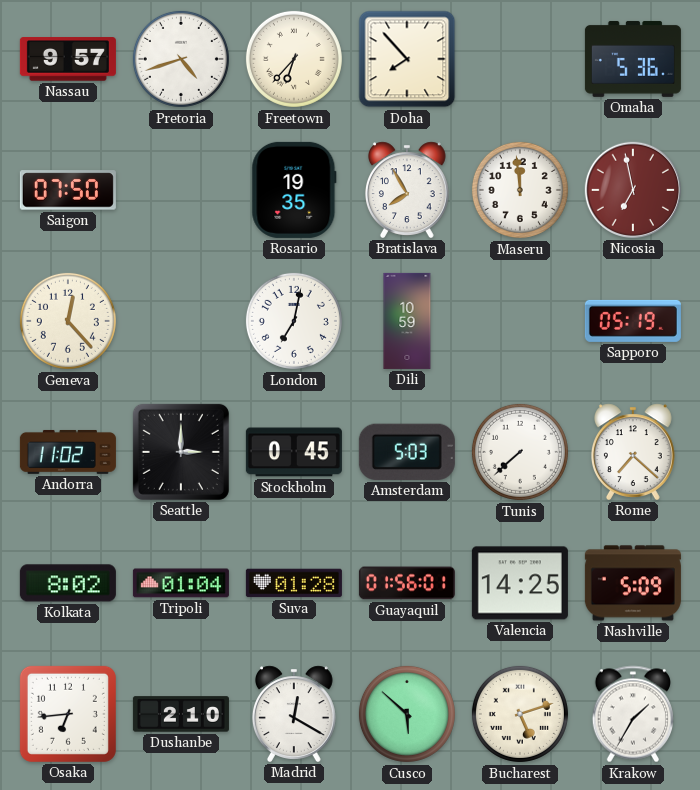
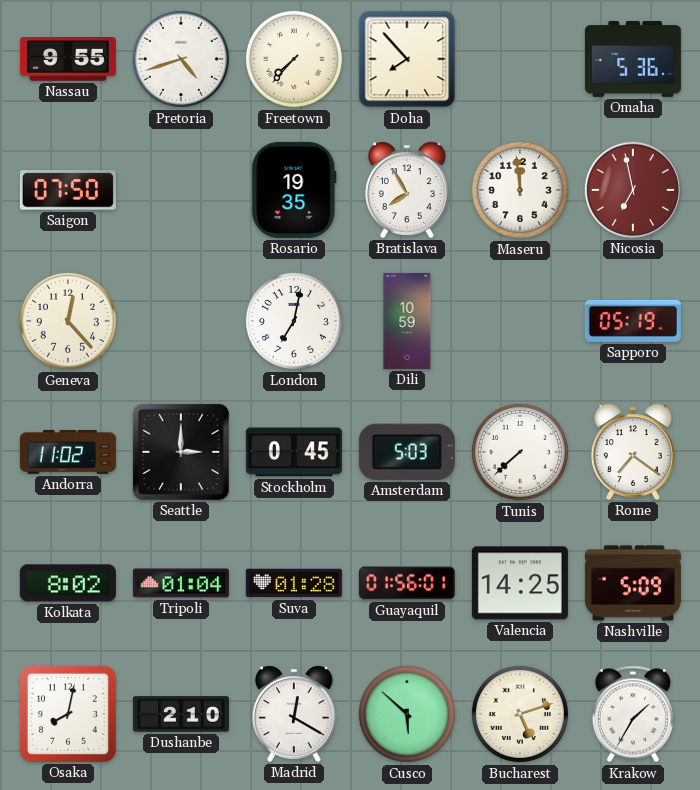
Nassau: 9:57 -> 9:55 (68, 59)
Freetown: 6:37 -> 7:37 (294, 59)
Rome: 7:22 -> 7:21 (633, 452)
Osaka: 6:44 -> 8:02 (68, 714)
